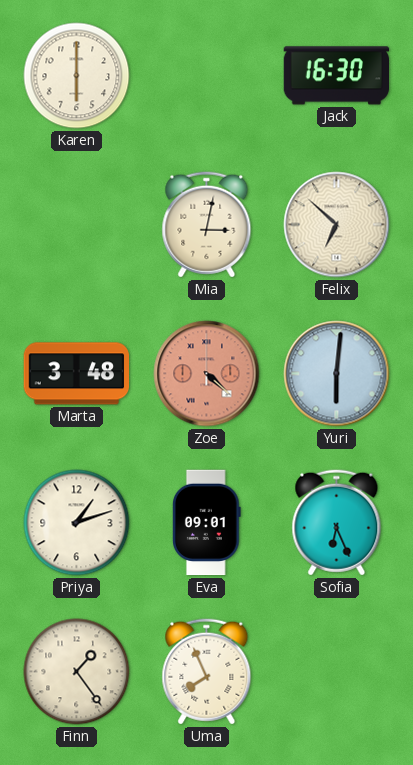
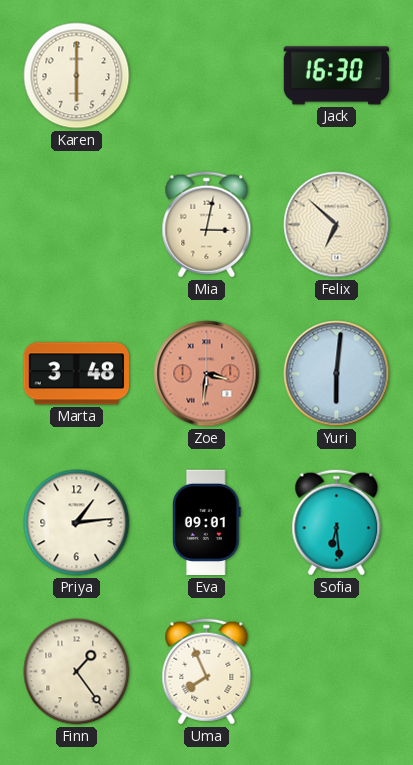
Zoe: 4:22 -> 3:31 (207, 374)
Priya: 1:12 -> 1:14 (77, 523)
Sofia: 6:26 -> 6:29 (337, 523)
